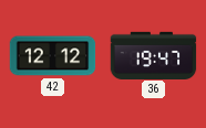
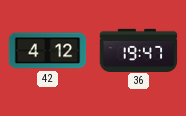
42: 12:12 -> 4:12 (48, 51)
